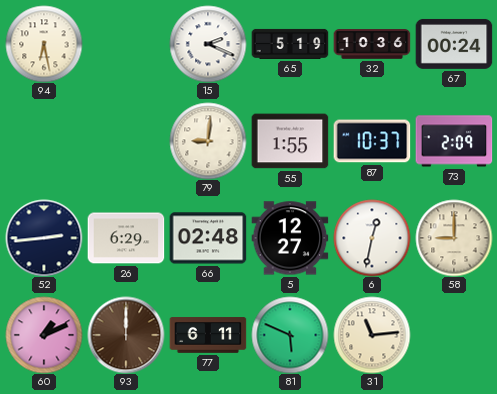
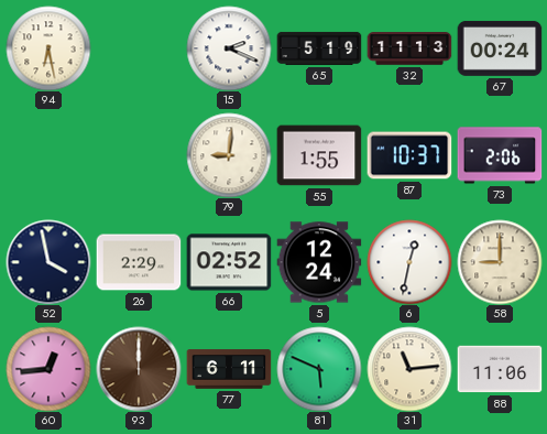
32: 10:36 -> 11:13 (409, 48)
73: 2:09 -> 2:06 (500, 155)
52: 2:44 -> 3:58 (48, 262)
26: 6:29 -> 2:29 (139, 262)
66: 02:48 -> 02:52 (229, 262)
5: 12:27 -> 12:24 (319, 262)
60: 1:11 -> 12:44 (48, 369)
88: none -> 11:06 (500, 369)
